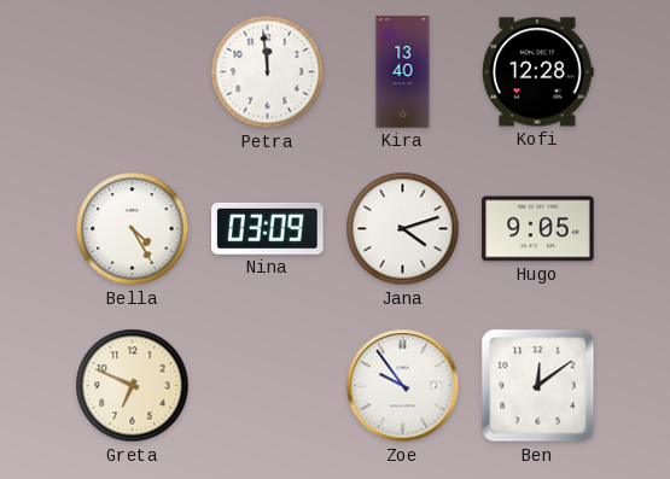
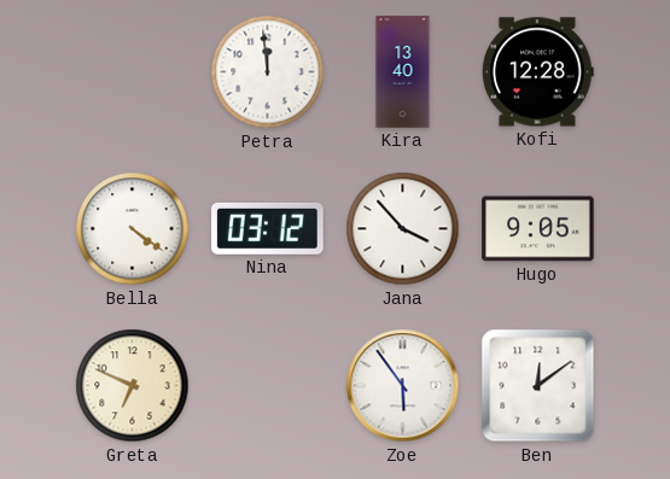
Bella: 4:25 -> 4:21 (133, 229)
Nina: 03:09 -> 03:12 (268, 228)
Jana: 4:12 -> 3:53 (403, 229)
Zoe: 9:54 -> 5:54 (403, 386)
